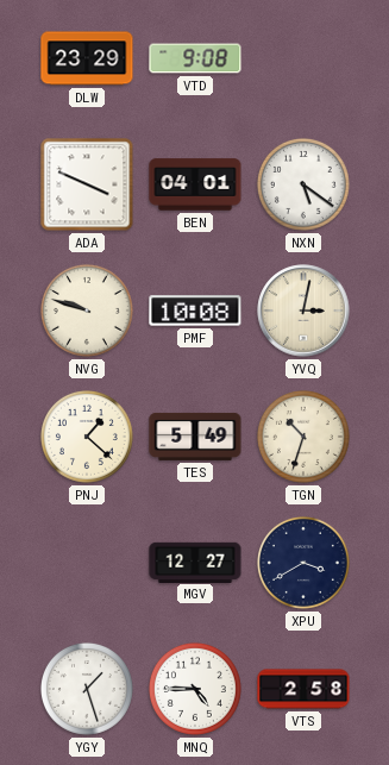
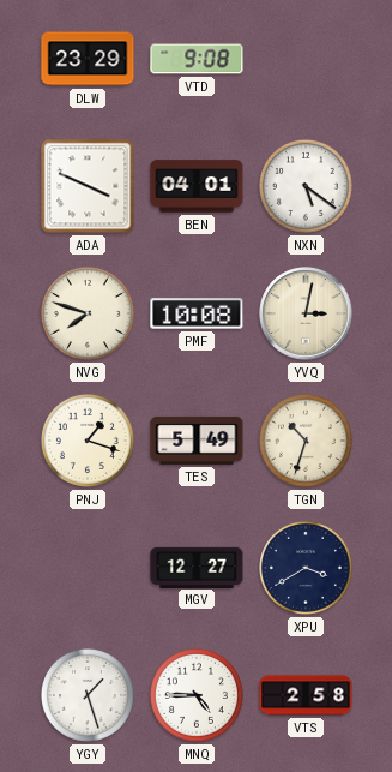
NVG: 9:48 -> 7:48 (88, 313)
PNJ: 1:22 -> 1:18 (88, 441)
